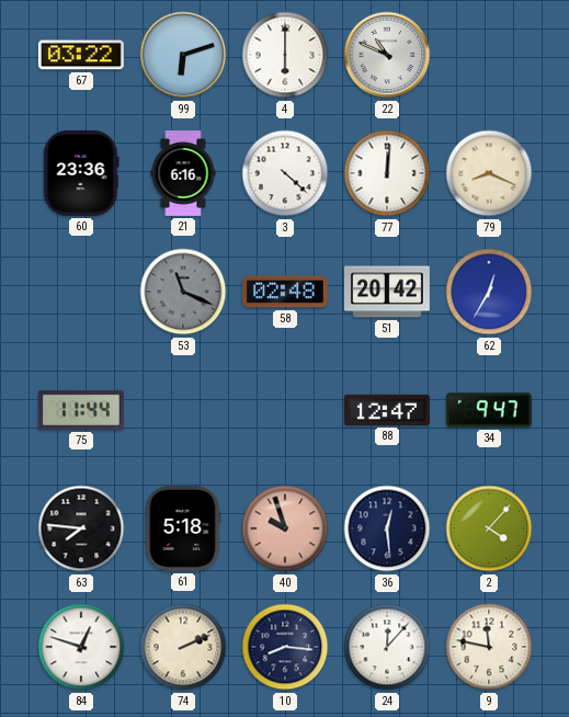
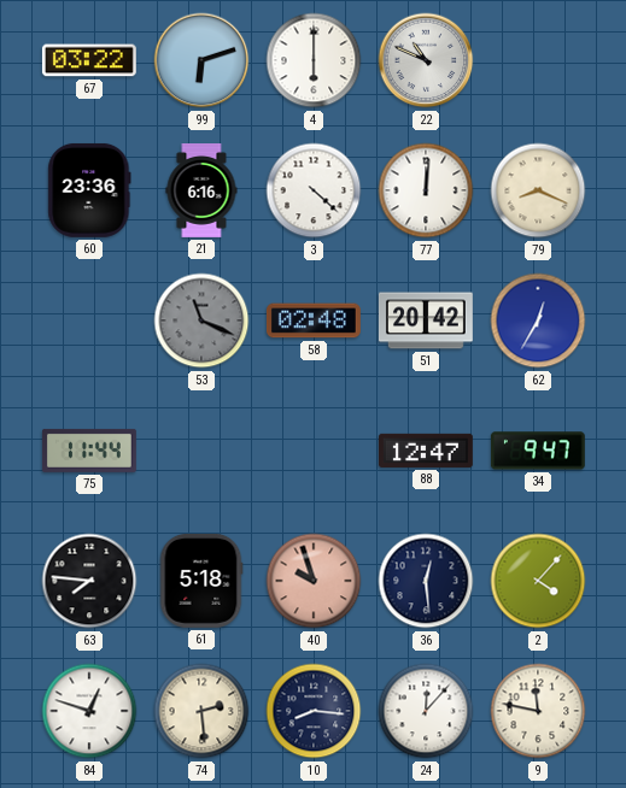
74: 2:11 -> 2:29 (201, 711)
